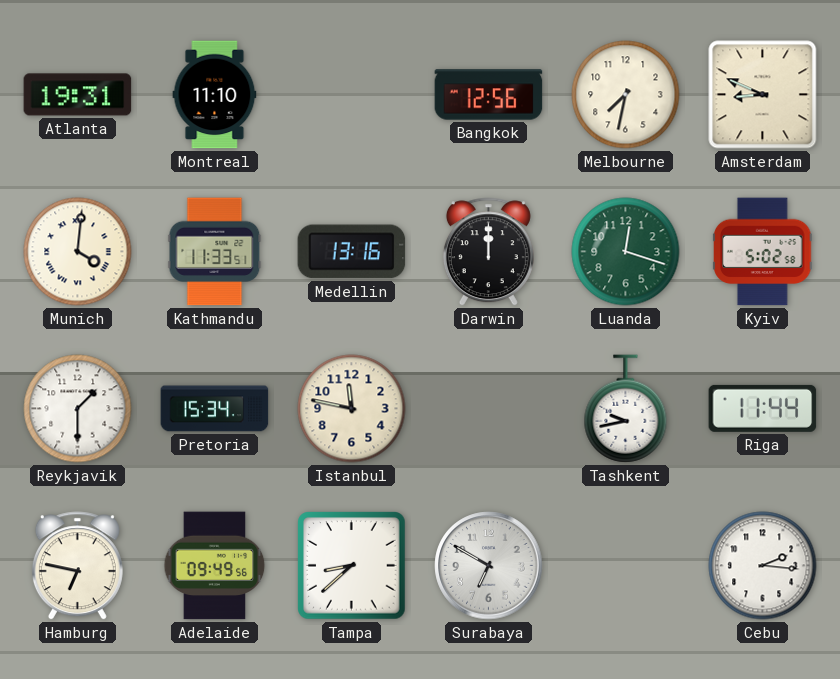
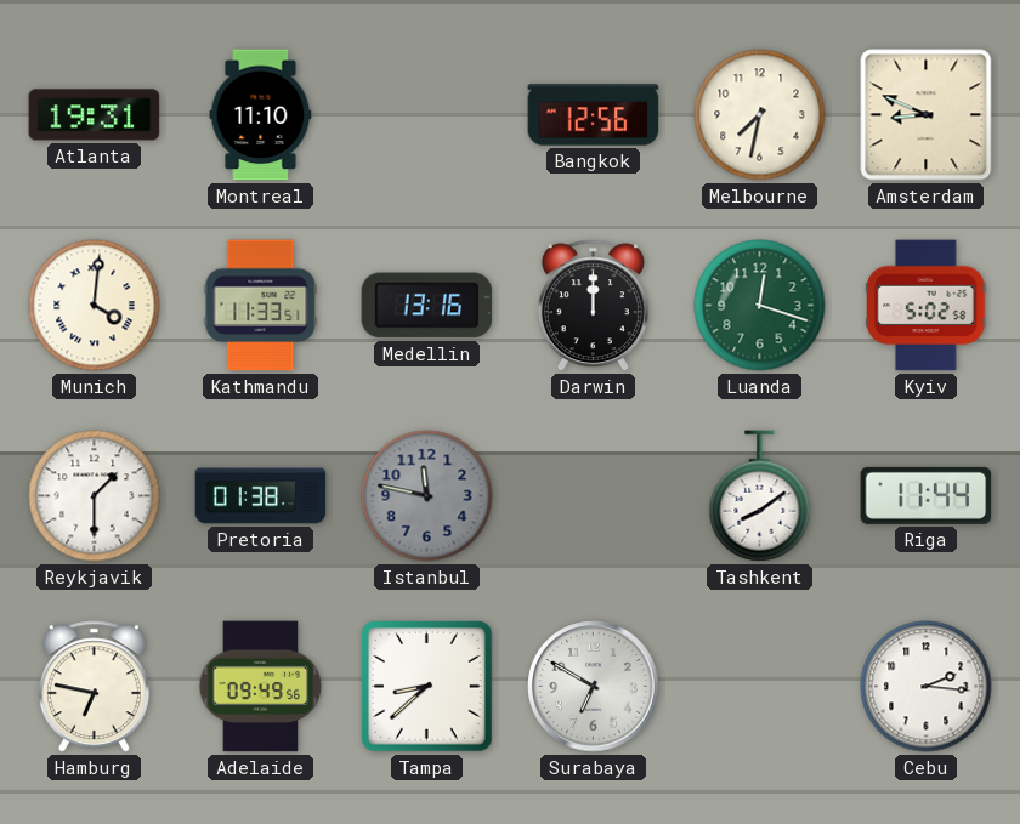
Pretoria: 15:34 -> 01:38 (261, 496)
Istanbul dial: cream -> grey (427, 496)
Tashkent: 9:43 -> 8:09 (760, 496)
